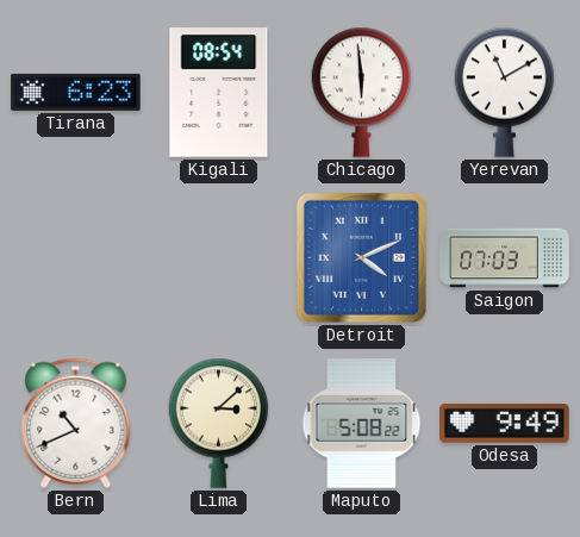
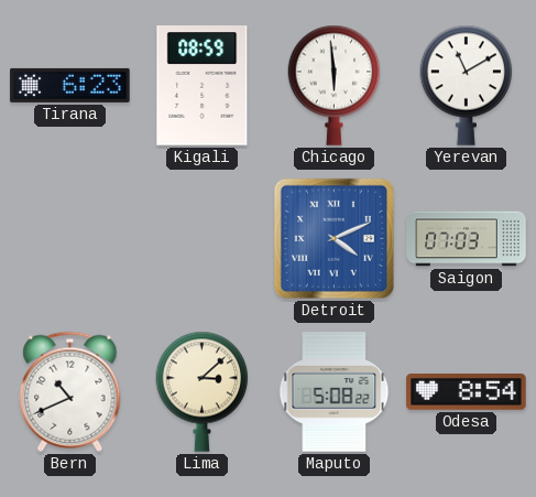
Kigali: 08:54 -> 08:59 (203, 86)
Odesa: 9:49 -> 8:54 (467, 392)
